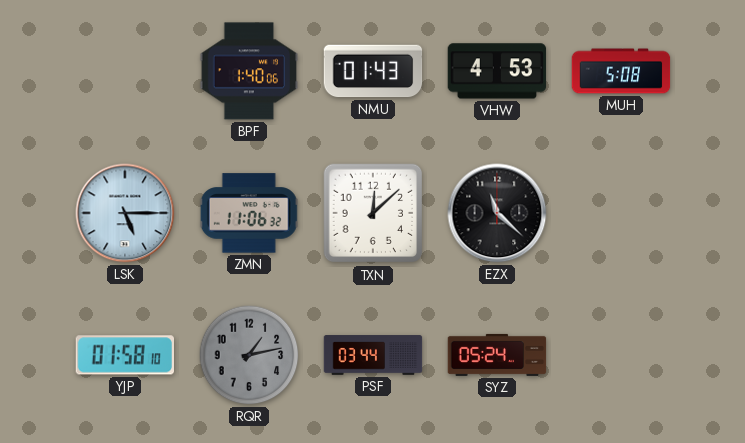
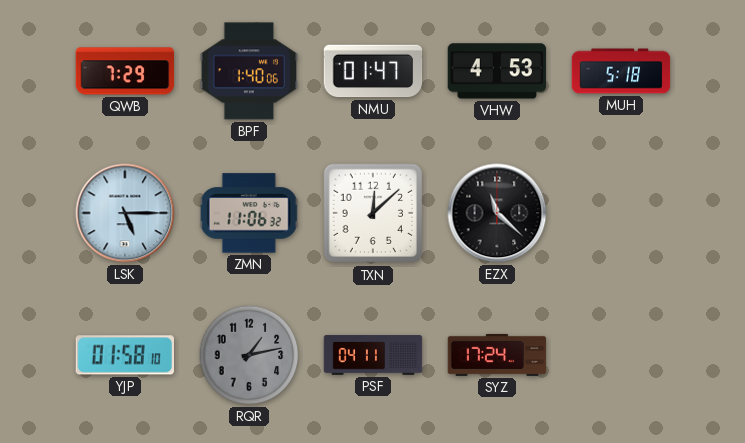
QWB: none -> 7:29 (125, 71)
NMU: 01:43 -> 01:47 (373, 71)
MUH: 5:08 -> 5:18 (621, 71)
PSF: 03:44 -> 04:11 (373, 355)
SYZ: 05:24 -> 17:24 (497, 355)
